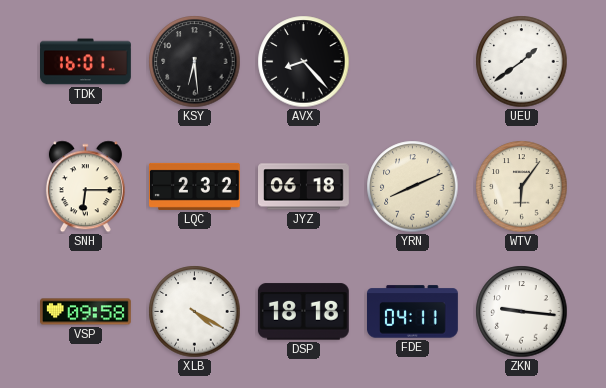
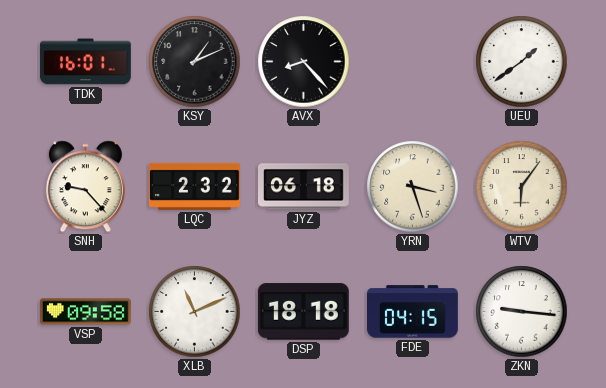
KSY: 6:29 -> 1:11 (195, 62)
SNH: 6:15 -> 9:23 (85, 187)
YRN: 8:11 -> 3:27 (413, 187)
XLB: 4:20 -> 11:11 (195, 312)
FDE: 04:11 -> 04:15 (413, 312)
